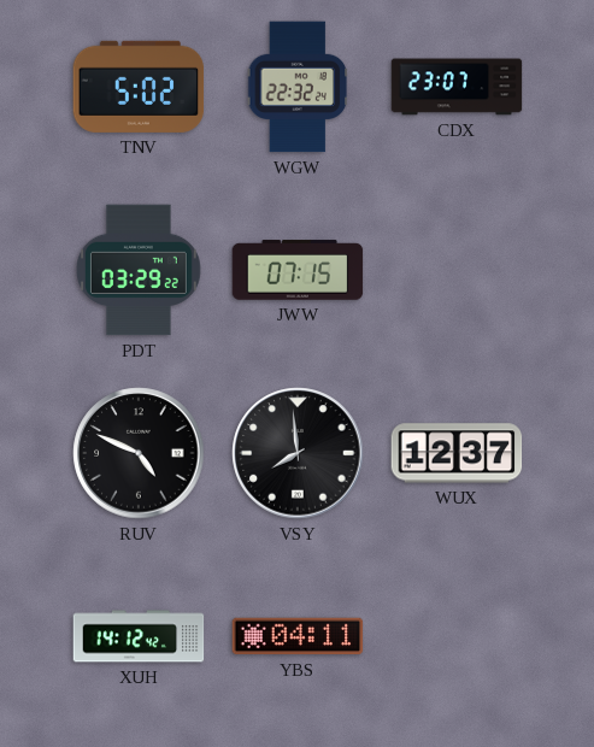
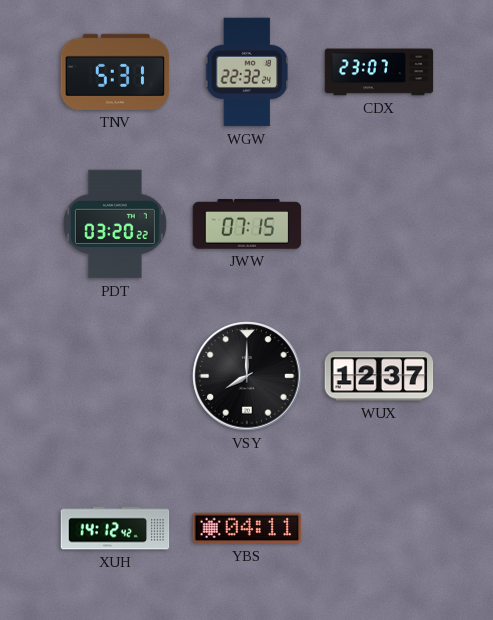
TNV: 5:02 -> 5:31 (115, 72)
PDT: 03:29 -> 03:20 (115, 224)
RUV: 4:49 -> none (139, 453)
VSY: 7:59 -> 8:00 (247, 376)
